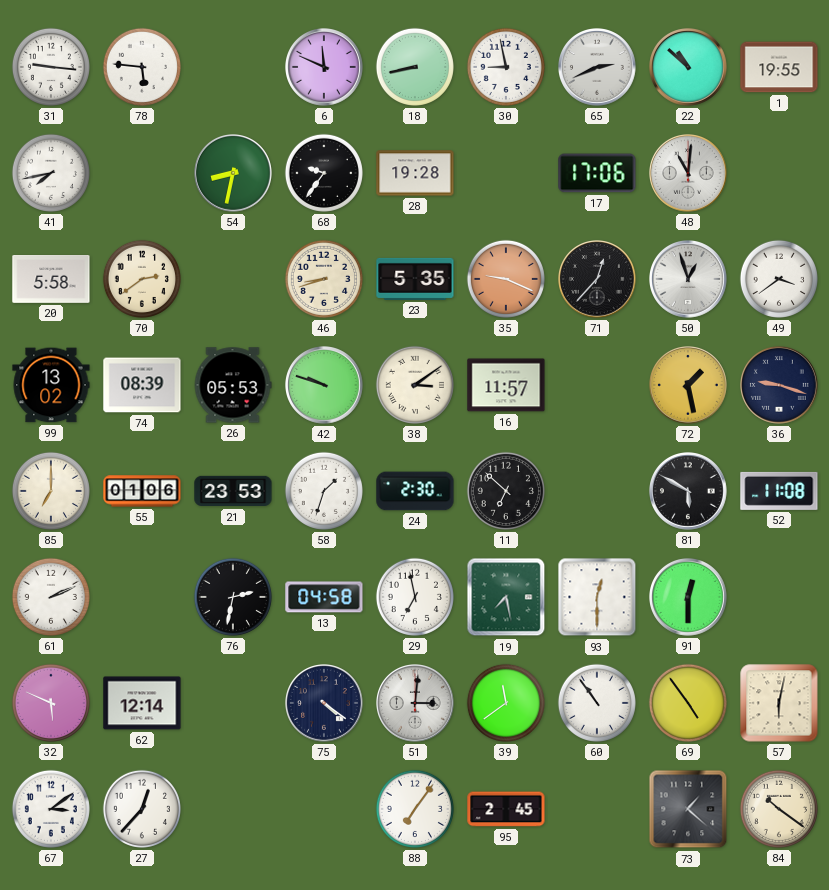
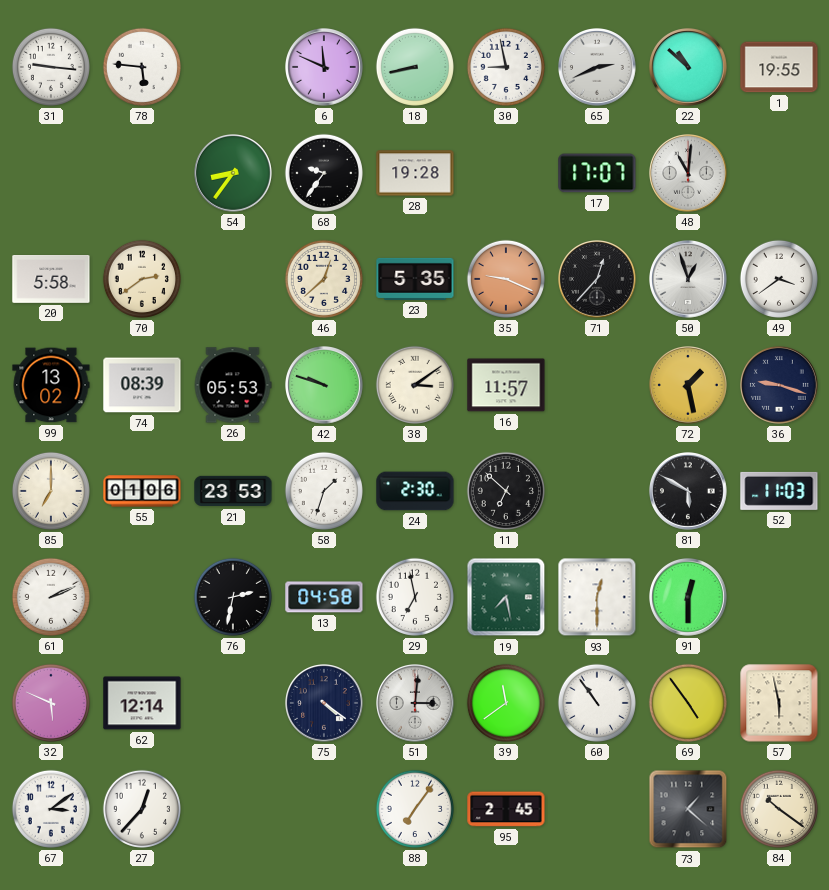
41: 7:43 -> none (51, 173)
54: 8:32 -> 8:36 (234, 174)
17: 17:06 -> 17:07 (597, 173)
46: 8:42 -> 12:38 (324, 279)
52: 11:08 -> 11:03 (779, 491)
57: 6:02 -> 5:58 (779, 703)
